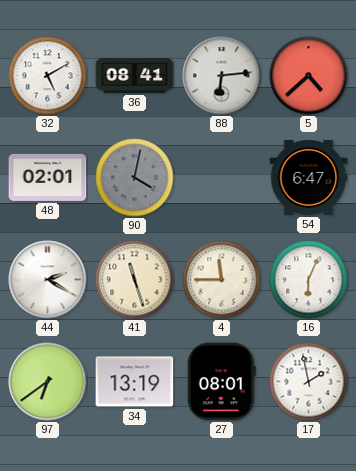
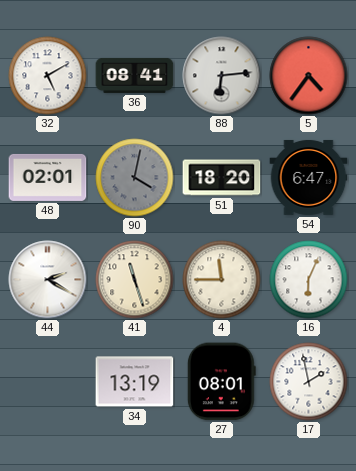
5: 4:38 -> 4:36 (309, 76)
51: none -> 18:20 (222, 178)
97: 6:39 -> none (48, 382)
